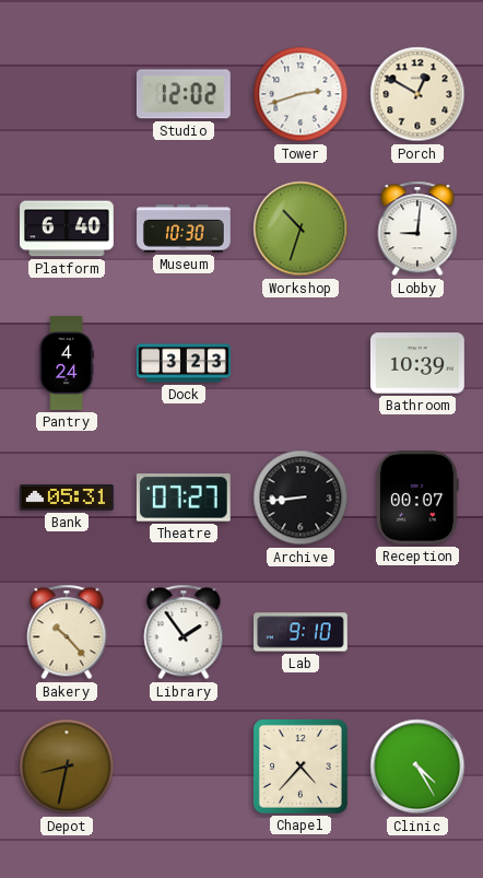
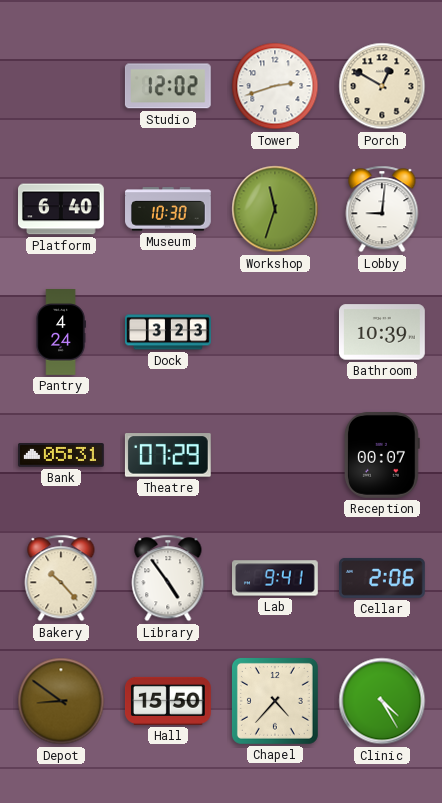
Workshop: 10:33 -> 11:33 (275, 209)
Theatre: 07:27 -> 07:29 (168, 455)
Archive: 8:44 -> none (301, 497)
Library: 1:54 -> 4:54 (168, 578)
Lab: 9:10 -> 9:41 (276, 578)
Cellar: none -> 2:06 (383, 578)
Depot: 8:32 -> 8:51 (61, 701)
Hall: none -> 15:50 (168, 701)
